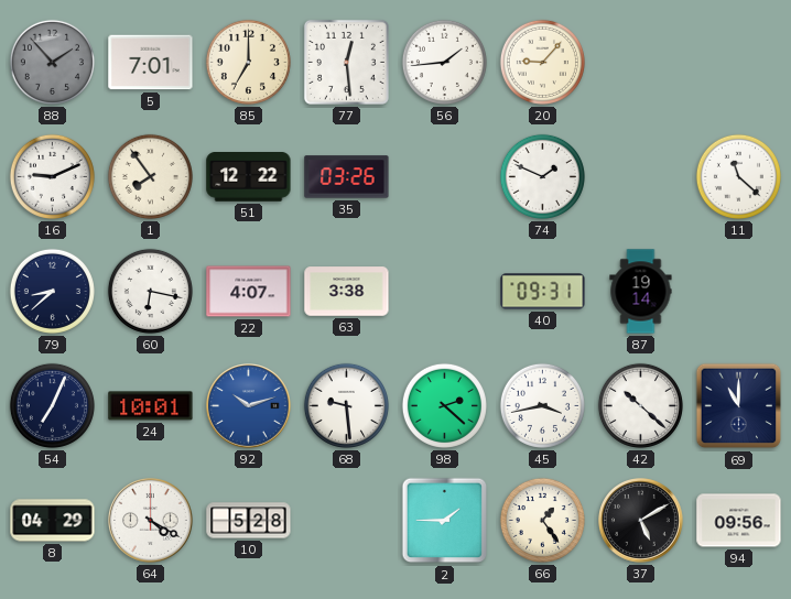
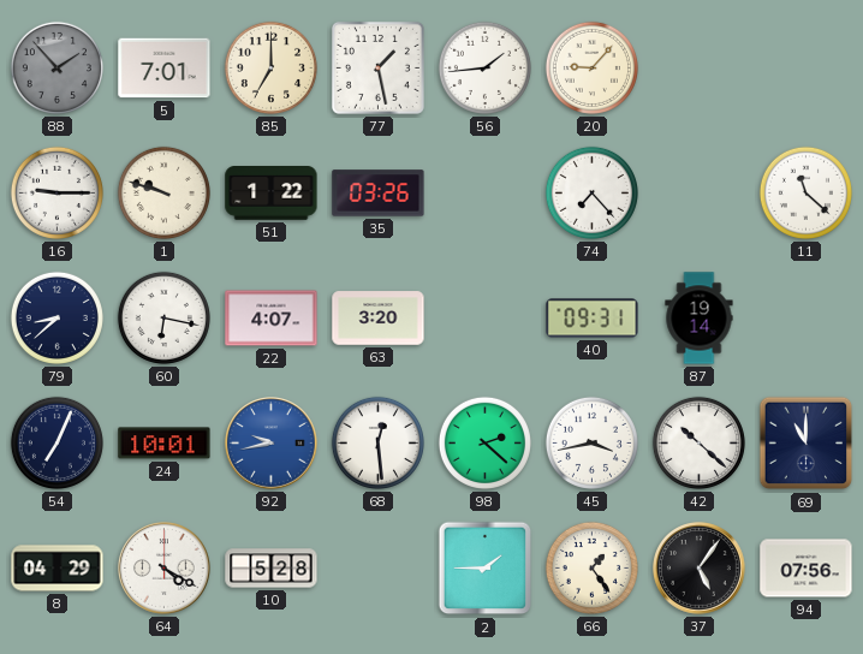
77: 12:29 -> 1:28 (377, 67)
16: 9:11 -> 9:15 (56, 192)
1: 7:54 -> 9:48 (163, 192)
51: 12:22 -> 1:22 (272, 194)
74: 1:49 -> 7:23 (591, 192)
63: 3:38 -> 3:20 (379, 319)
92: 10:12 -> 9:43 (272, 444)
68: 9:29 -> 12:29 (377, 442)
37: 5:10 -> 5:06 (700, 569)
94: 09:56 -> 07:56 (807, 569)
